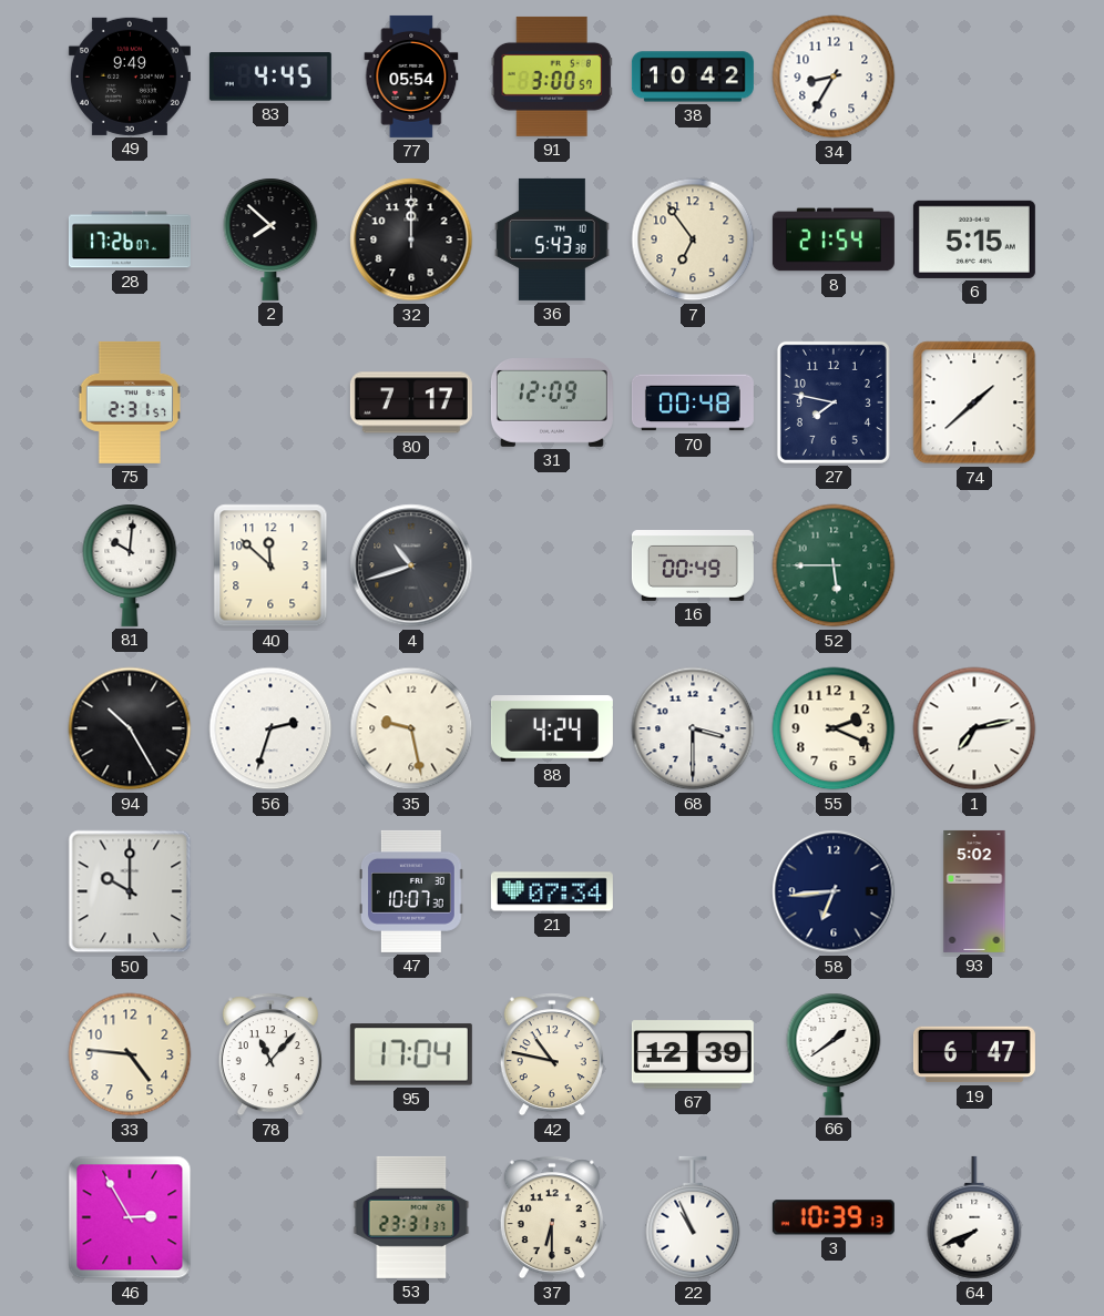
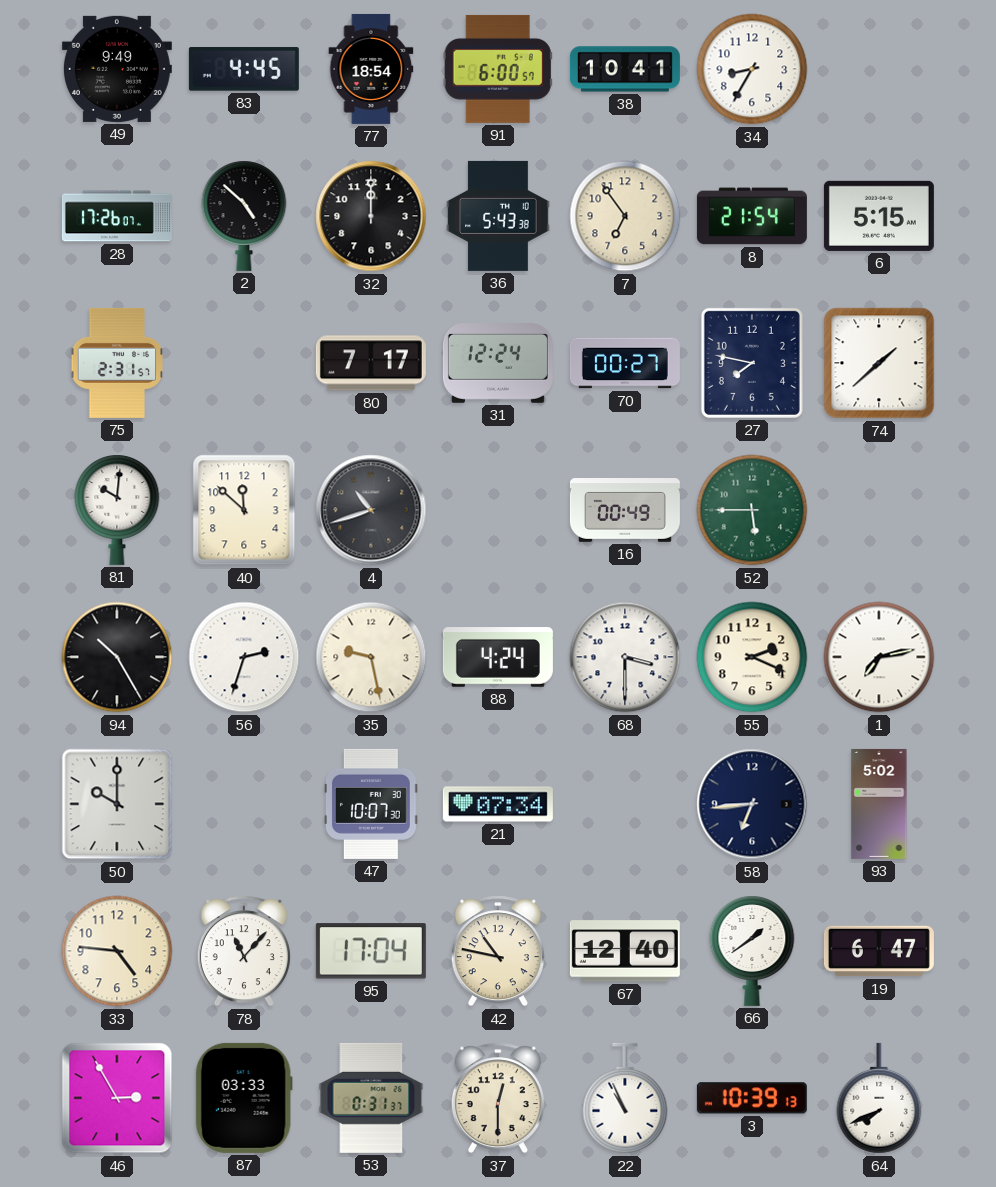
77: 05:54 -> 18:54 (371, 69)
91: 3:00 -> 6:00 (498, 69)
38: 10:42 -> 10:41 (625, 69)
2: 7:52 -> 4:52 (244, 216)
31: 12:09 -> 12:24 (498, 364)
70: 00:48 -> 00:27 (625, 363)
67: 12:39 -> 12:40 (625, 951)
87: none -> 03:33 (244, 1098)
53: 23:31 -> 0:31 (371, 1098)
37: 6:30 -> 12:30 (498, 1098)
